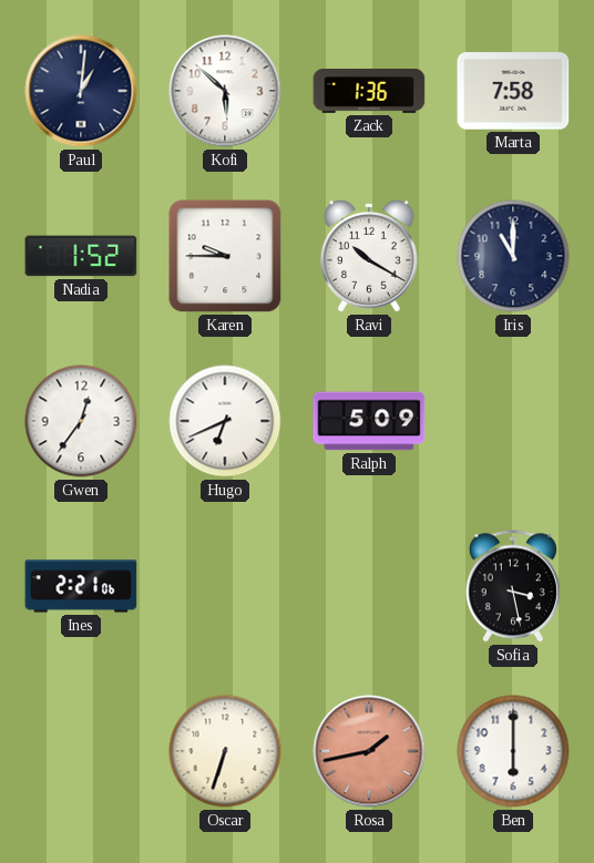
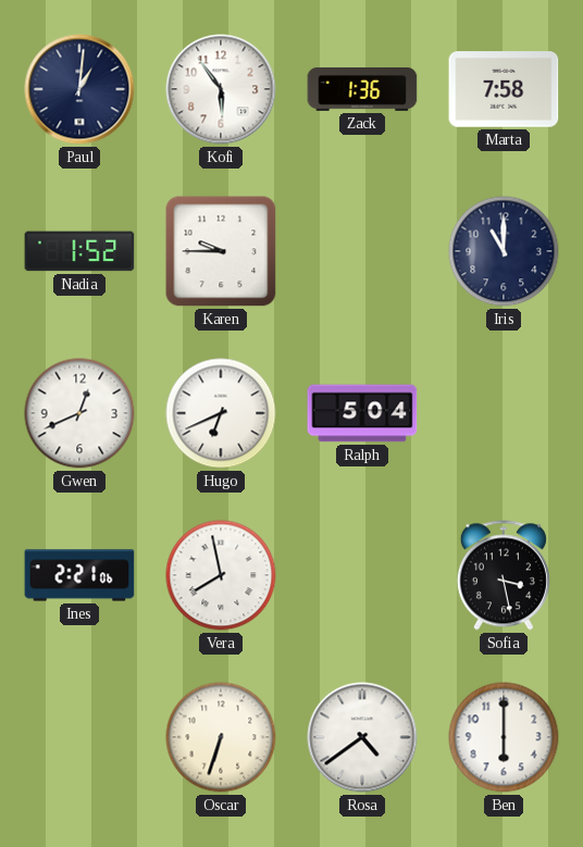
Kofi: 5:52 -> 5:54 (221, 89)
Ravi: 10:20 -> none (369, 257)
Gwen: 12:36 -> 12:41 (79, 413)
Ralph: 5:09 -> 5:04 (362, 413)
Vera: none -> 7:58 (221, 575)
Rosa: 1:43 -> 4:39 (362, 737)
Rosa dial: salmon -> white (362, 737)
